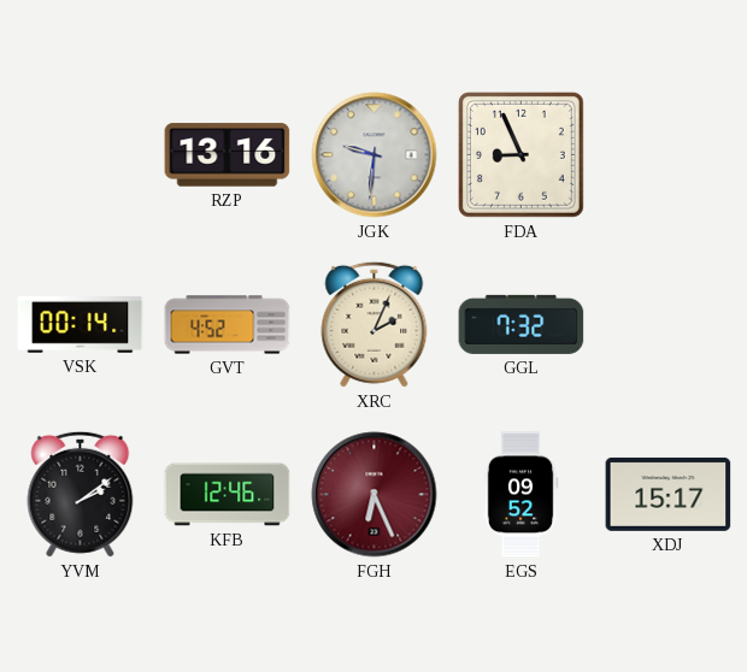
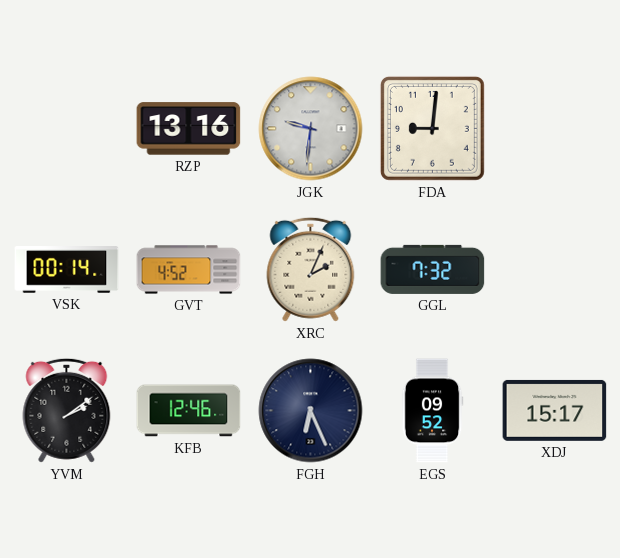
FDA: 8:56 -> 9:01 (432, 128)
FGH dial: burgundy -> navy (311, 411)
